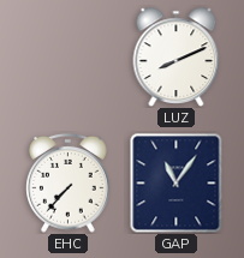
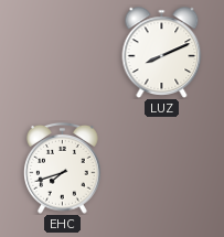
EHC: 7:37 -> 7:42 (63, 169)
GAP: 11:06 -> none (177, 182)
